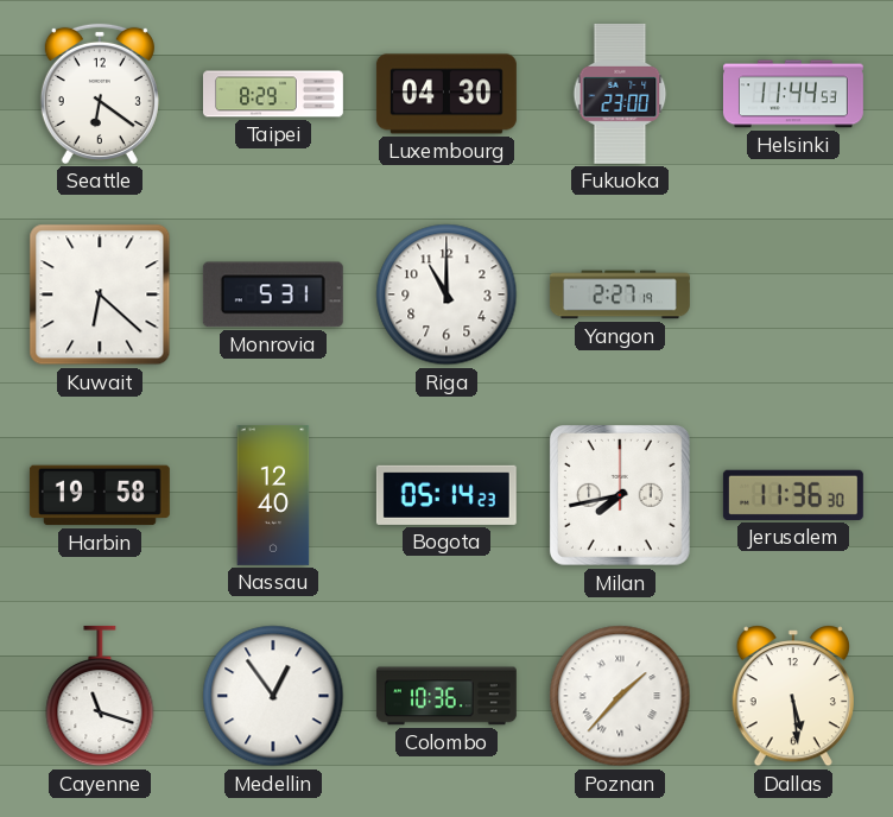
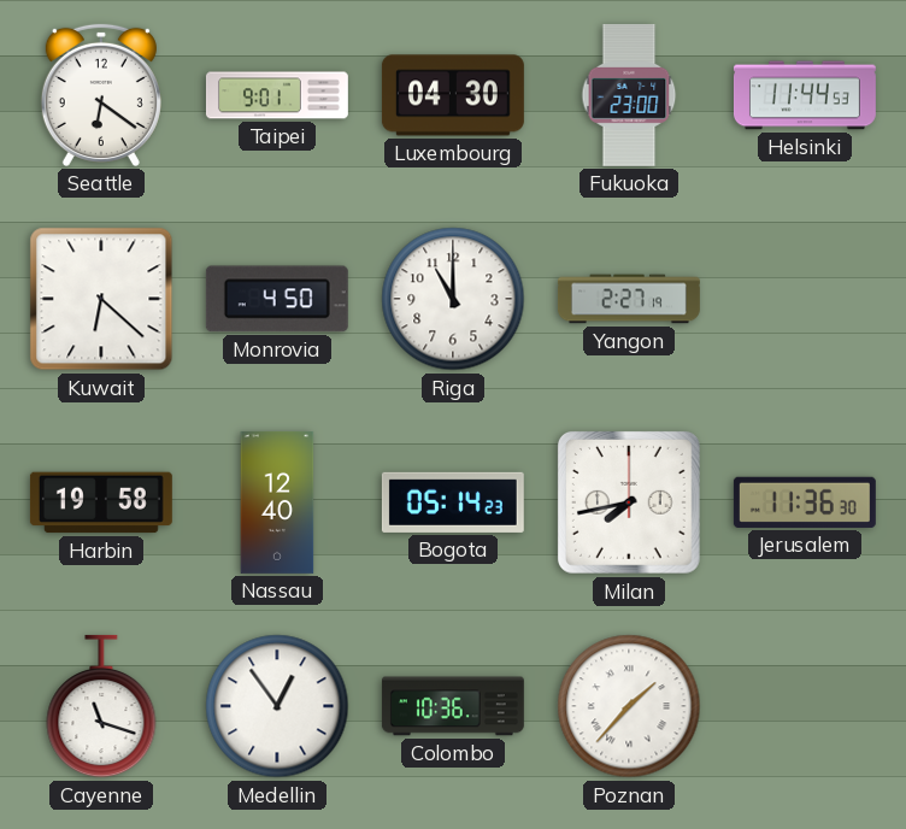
Taipei: 8:29 -> 9:01 (277, 95)
Monrovia: 5:31 -> 4:50 (277, 299)
Dallas: 5:29 -> none (793, 696)
